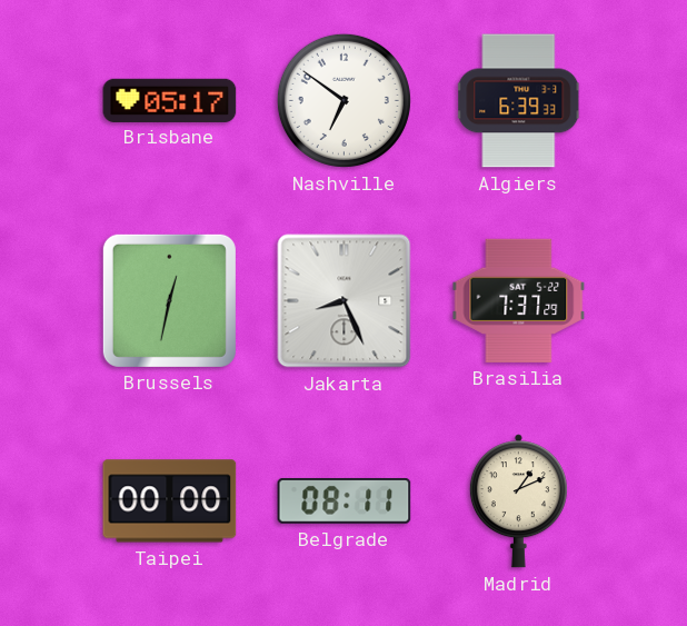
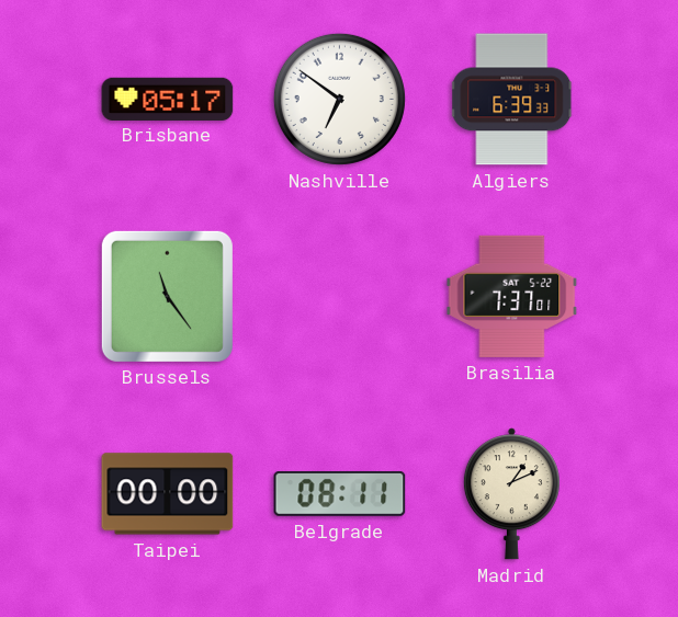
Brussels: 12:32 -> 11:24 (167, 296)
Jakarta: 8:26 -> none (345, 301)
Brasilia: 7:37:29 -> 7:37:01 (512, 296)
